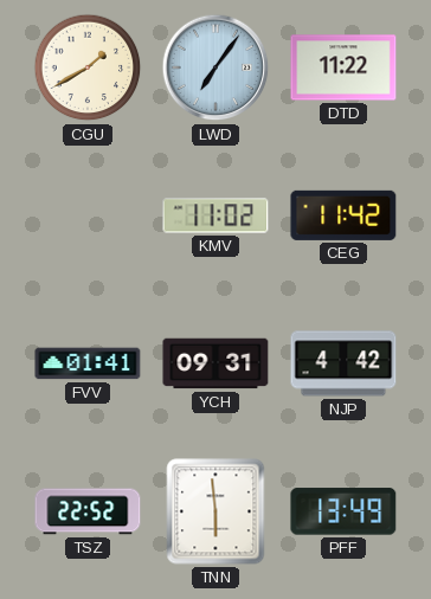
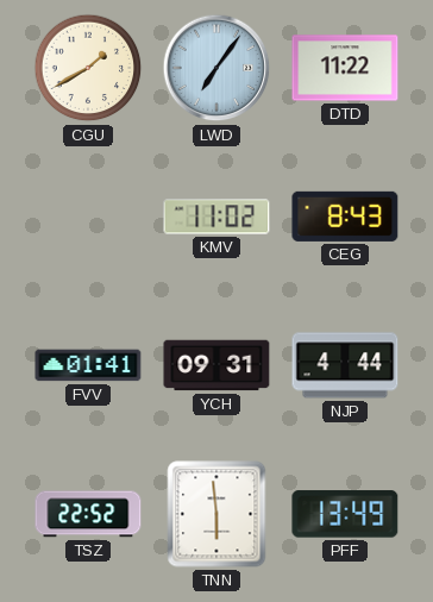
CEG: 11:42 -> 8:43 (345, 217)
NJP: 4:42 -> 4:44 (345, 365)
